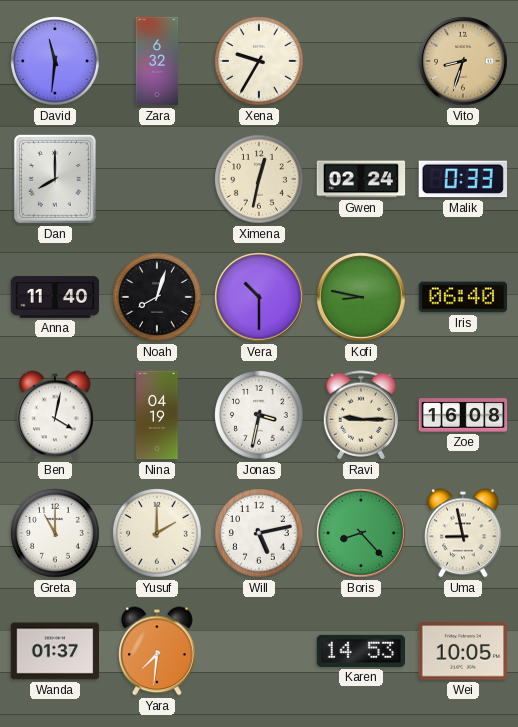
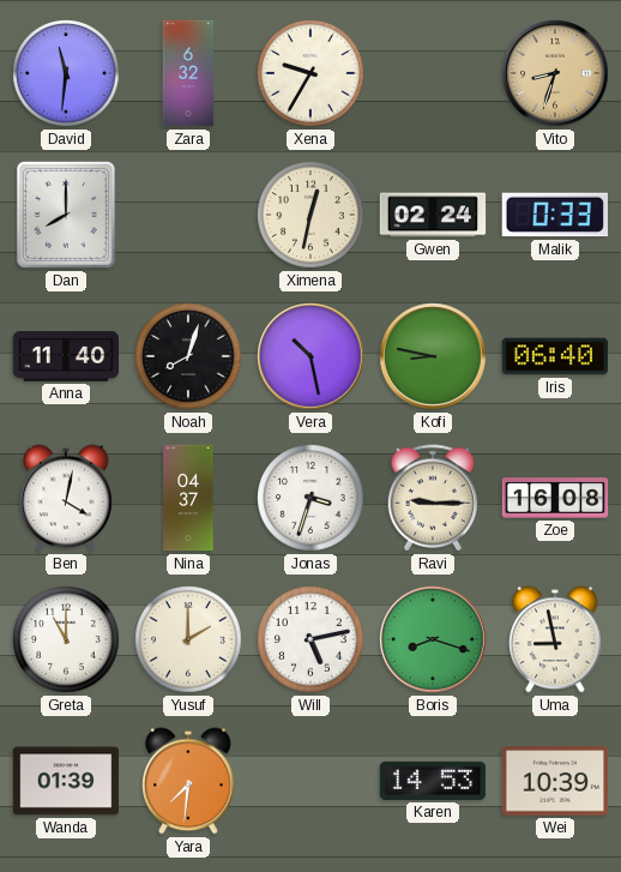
Vera: 10:30 -> 10:28 (310, 356)
Nina: 04:19 -> 04:37 (188, 498)
Jonas: 3:32 -> 3:33 (310, 498)
Boris: 8:23 -> 8:18 (433, 639)
Wanda: 01:37 -> 01:39 (66, 781)
Wei: 10:05 -> 10:39 (555, 781)
